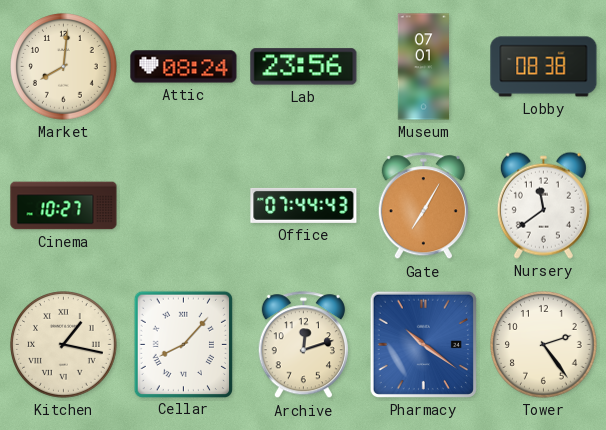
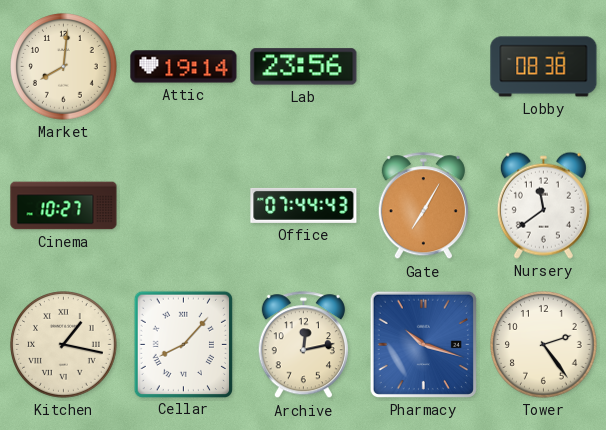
Attic: 08:24 -> 19:14 (184, 67)
Museum: 07:01 -> none (424, 67)
Archive: 12:12 -> 12:13 (303, 345)
Pharmacy: 10:21 -> 10:18 (423, 344)
